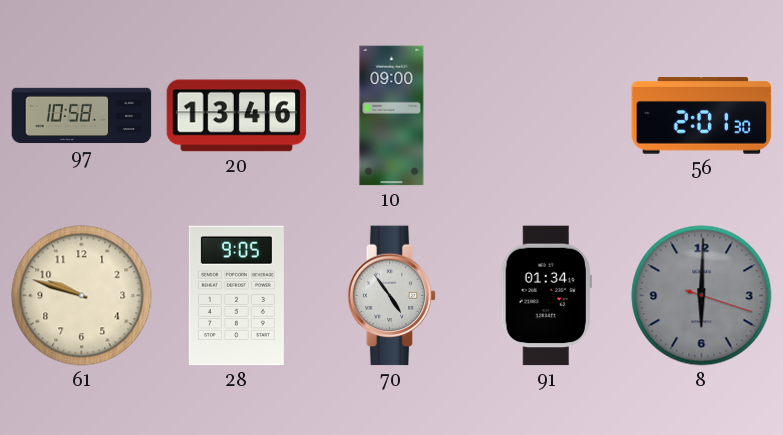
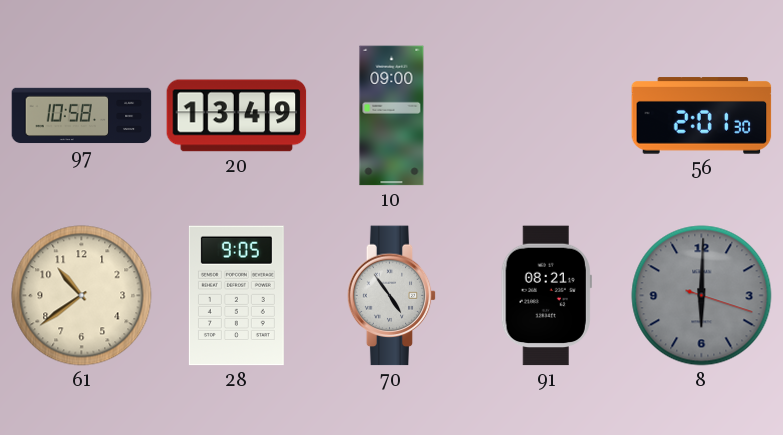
20: 13:46 -> 13:49 (237, 116)
61: 9:48 -> 10:39 (82, 296)
91: 01:34 -> 08:21 (546, 296)
